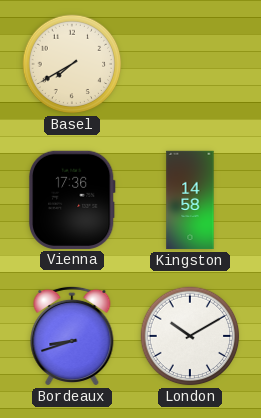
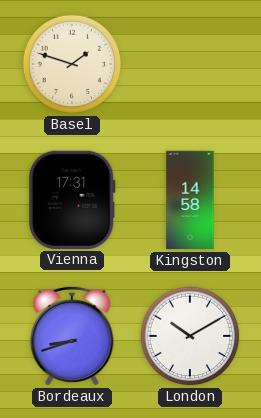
Basel: 7:40 -> 1:48 (72, 64)
Vienna: 17:36 -> 17:31 (72, 200)
